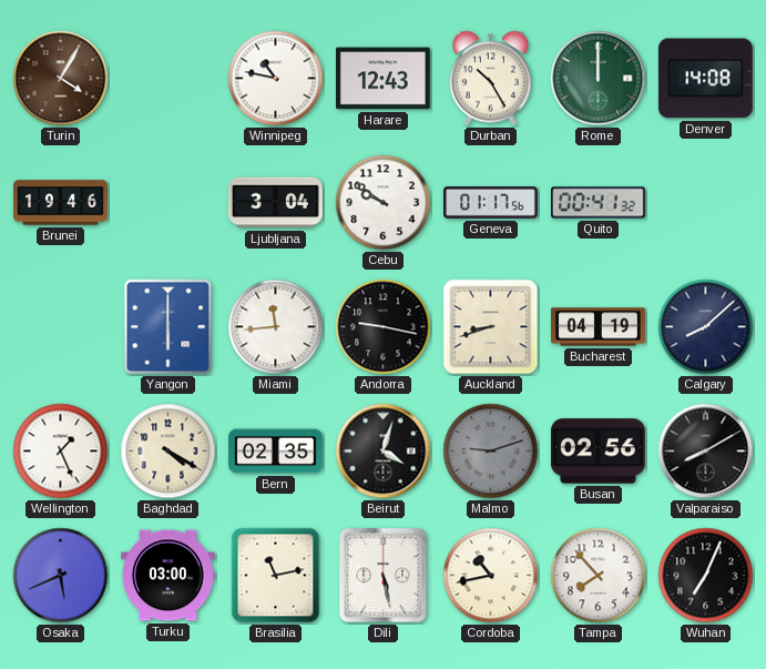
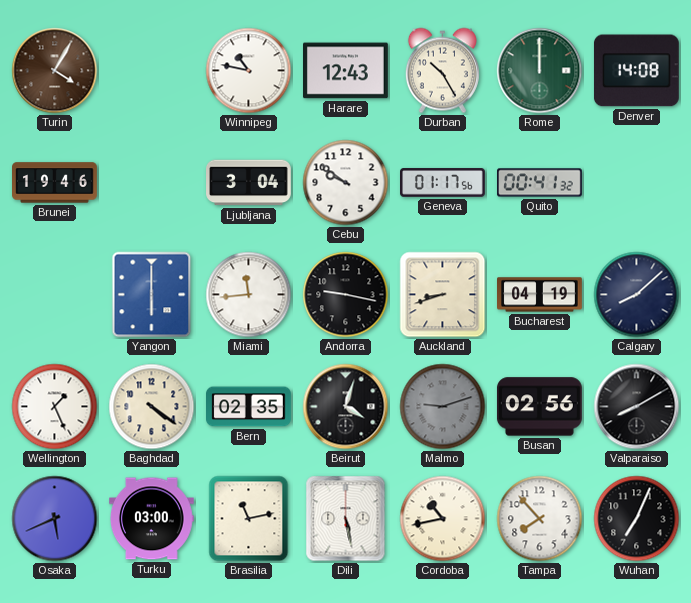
Baghdad: 4:20 -> 4:21 (152, 407)
